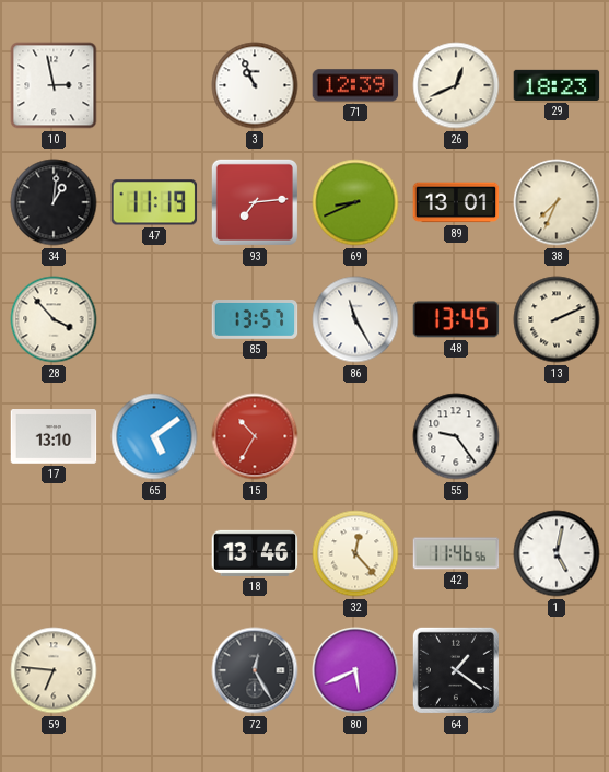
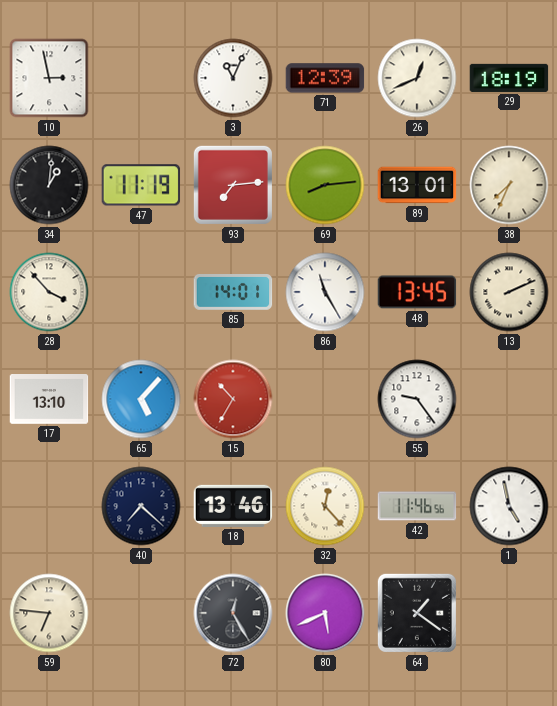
3: 10:56 -> 11:04 (233, 78)
29: 18:23 -> 18:19 (509, 78)
69: 8:41 -> 8:14 (325, 185)
85: 13:57 -> 14:01 (233, 293)
65: 5:09 -> 5:07 (141, 399)
40: none -> 7:22 (141, 506)
1: 5:02 -> 4:58 (509, 506)
